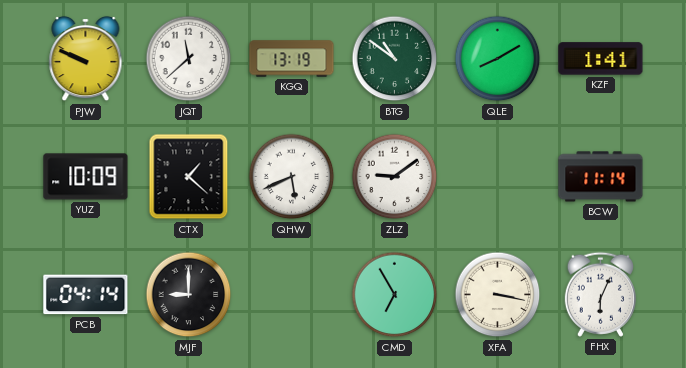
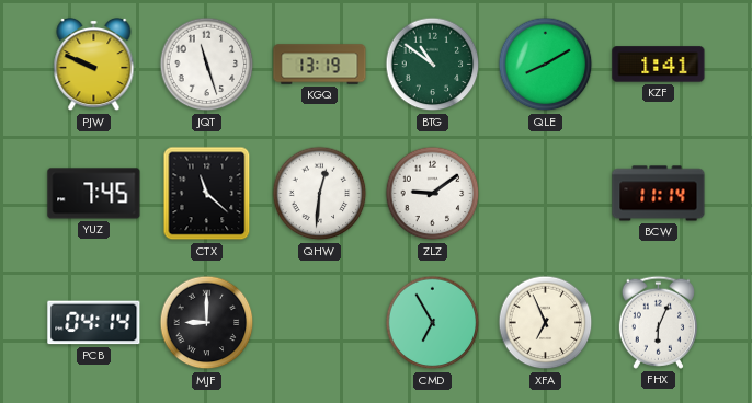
JQT: 11:38 -> 11:27 (207, 65)
YUZ: 10:09 -> 7:45 (94, 194)
CTX: 1:22 -> 11:22 (207, 194)
QHW: 5:41 -> 12:31 (320, 194)
XFA: 3:17 -> 6:56 (546, 323)
